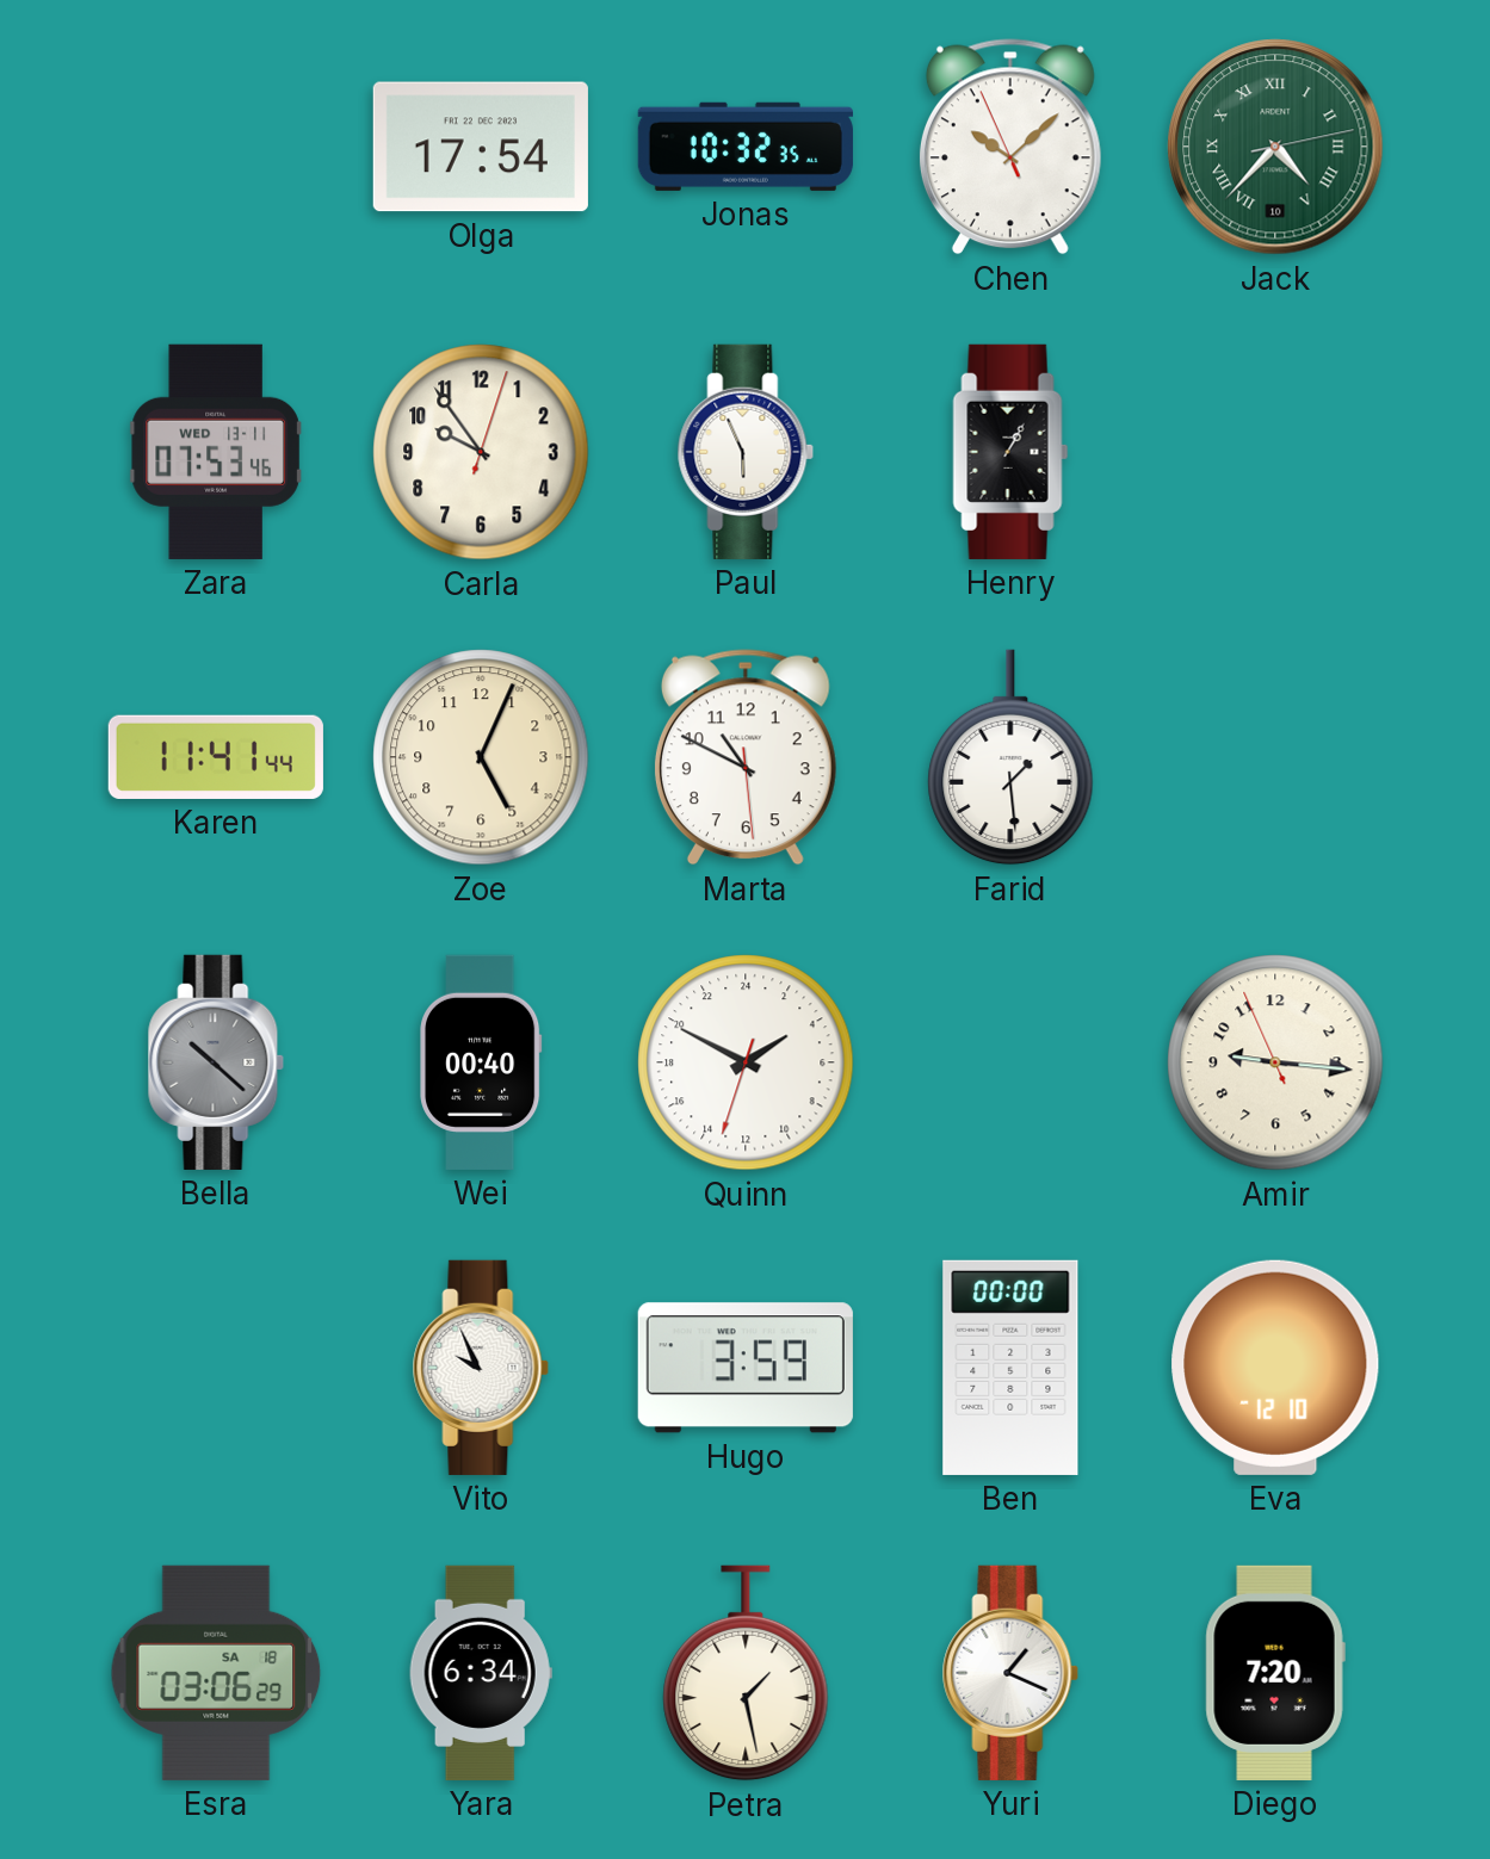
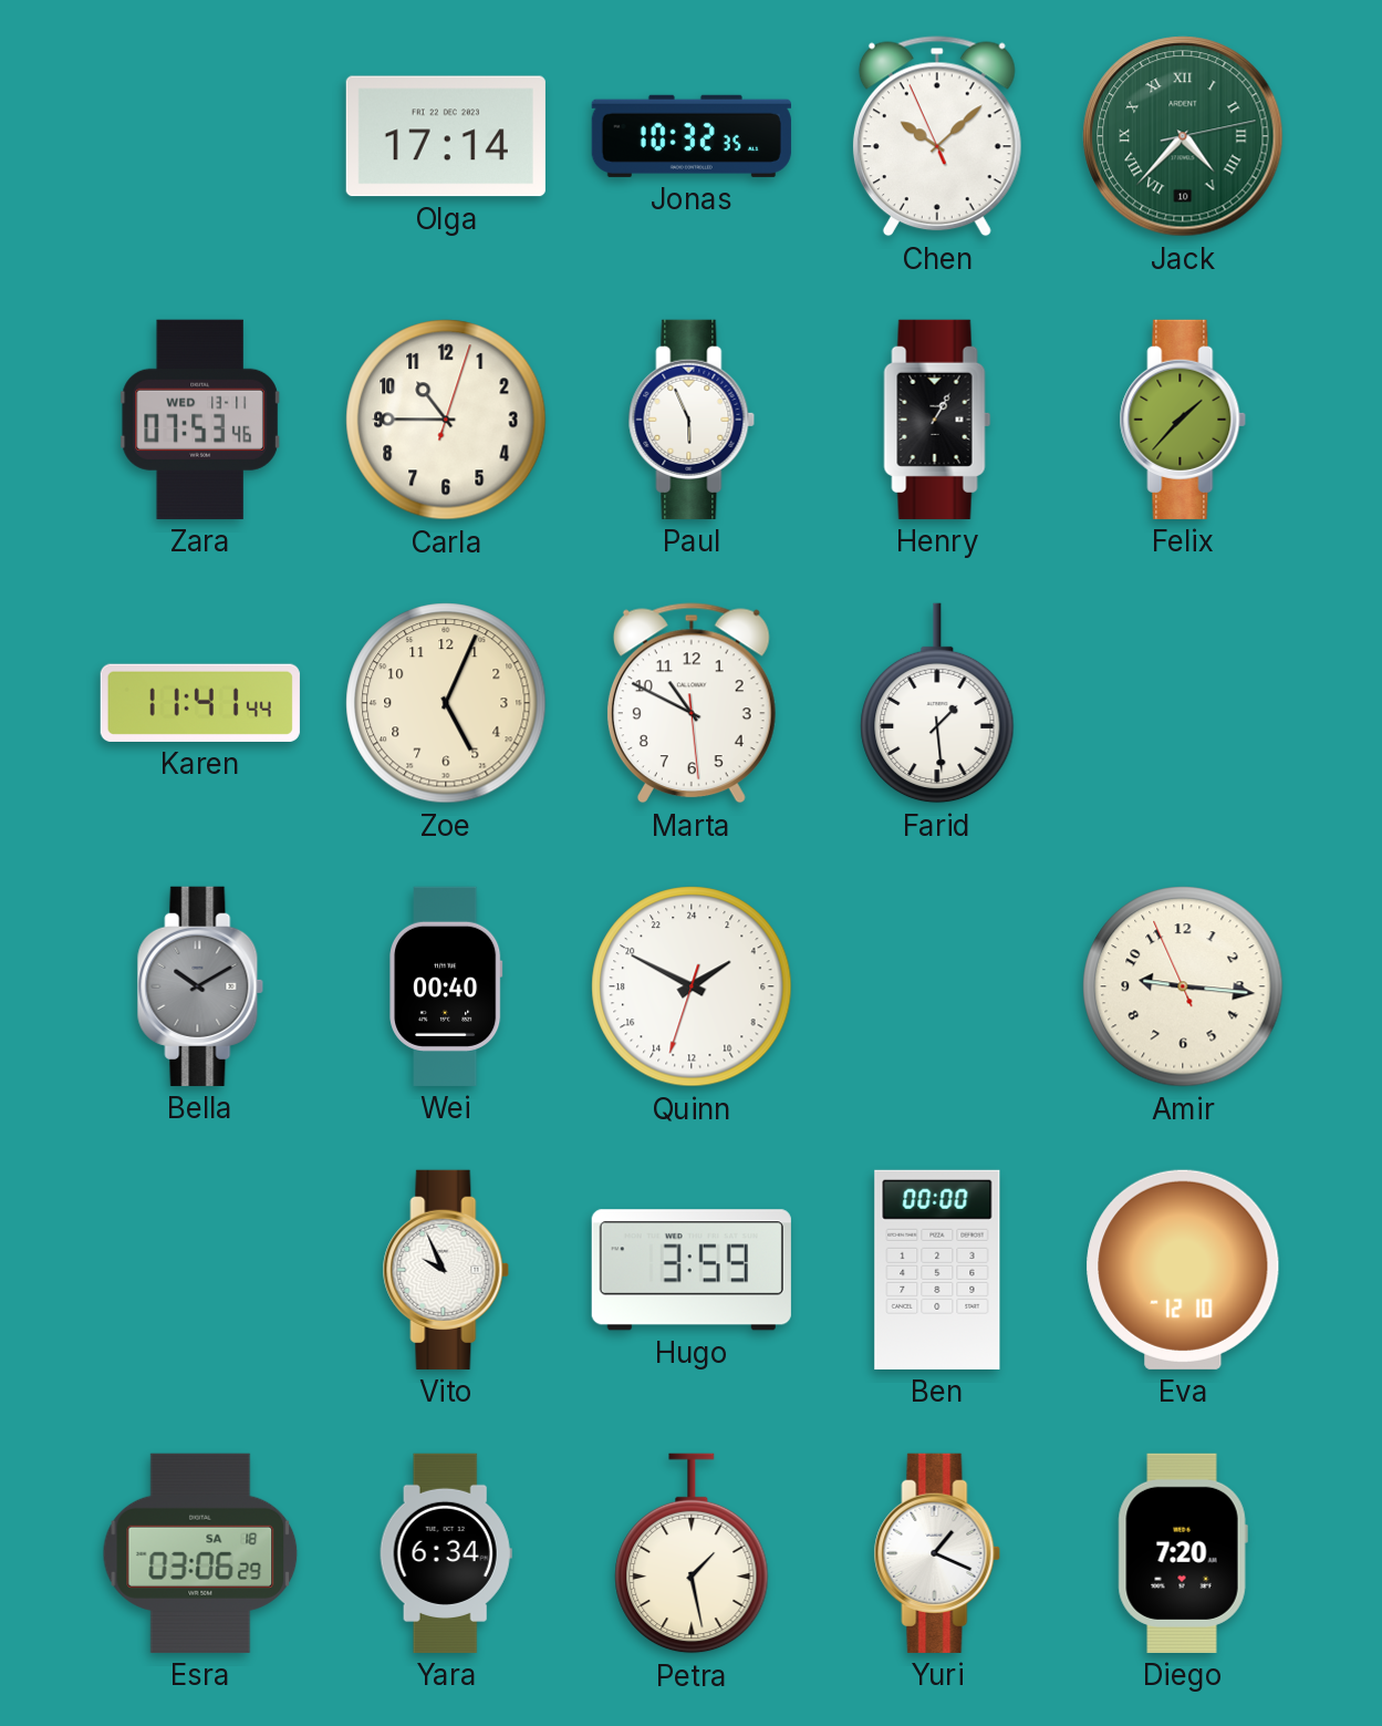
Olga: 17:54 -> 17:14 (446, 136)
Carla: 9:54 -> 10:45 (446, 420)
Felix: none -> 1:37 (1183, 420)
Bella: 10:22 -> 10:10 (200, 986)
